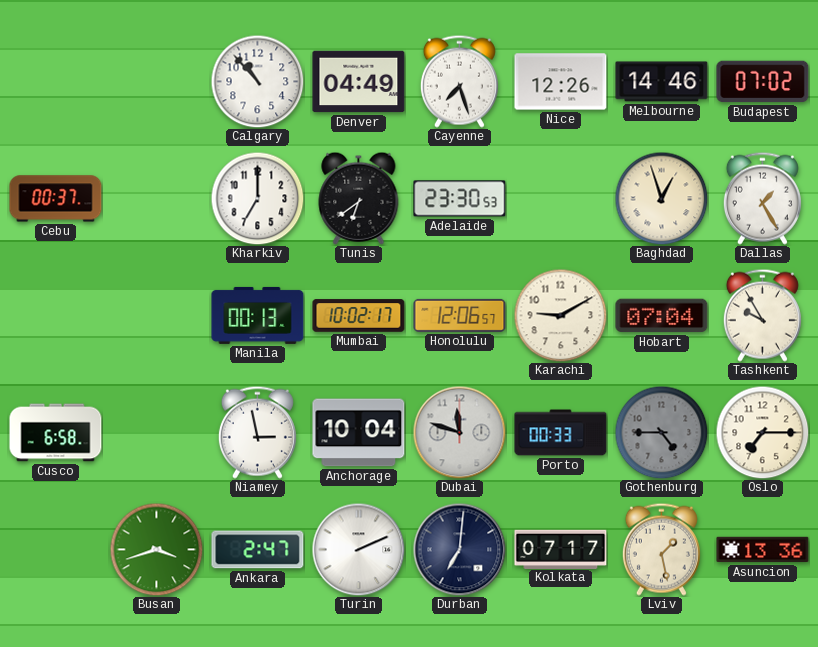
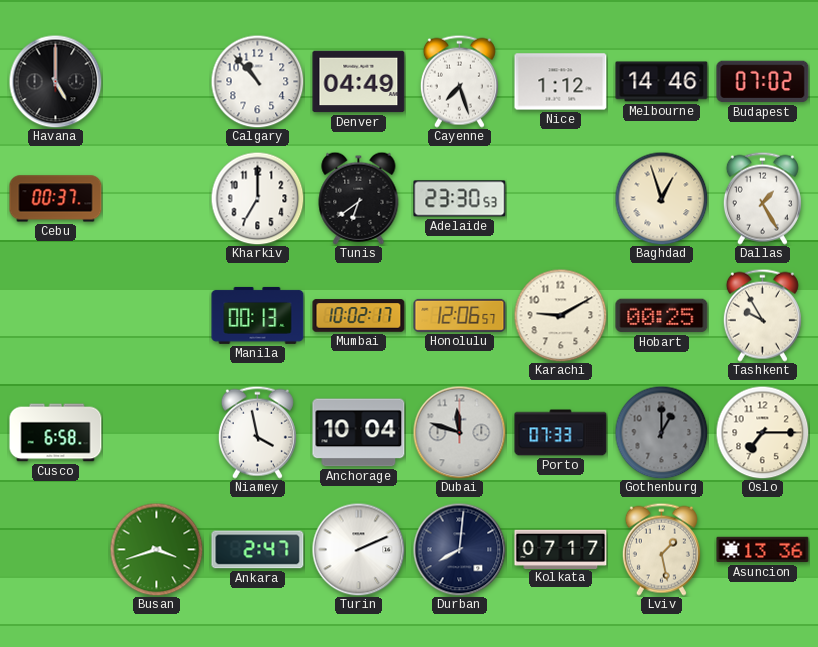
Havana: none -> 5:00 (55, 81)
Nice: 12:26 -> 1:12 (561, 82)
Hobart: 07:04 -> 00:25 (662, 316)
Niamey: 2:58 -> 3:58 (257, 432)
Porto: 00:33 -> 07:33 (561, 433)
Gothenburg: 4:45 -> 1:00 (661, 432)
Durban: 7:01 -> 8:01 (459, 549)
